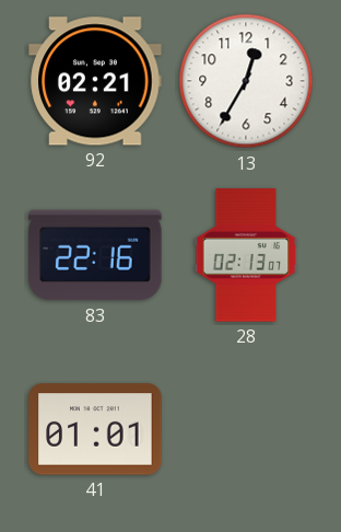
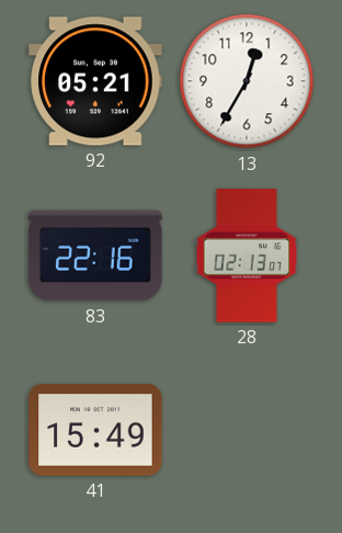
92: 02:21 -> 05:21 (95, 81)
41: 01:01 -> 15:49 (95, 430)
